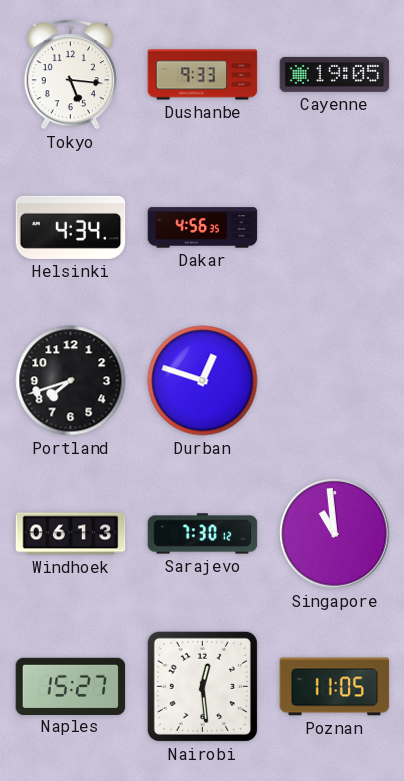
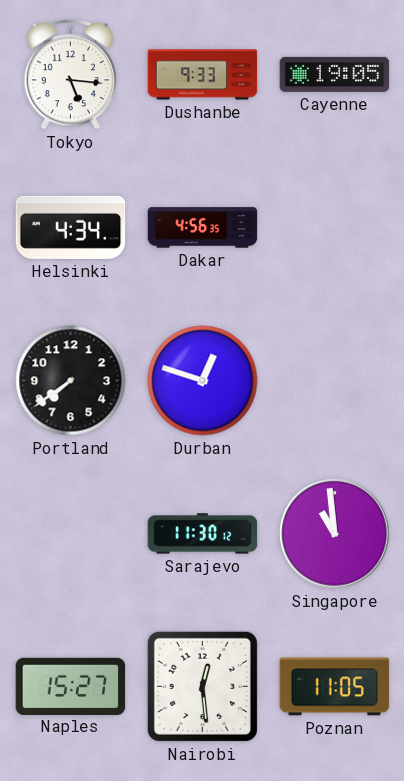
Portland: 7:42 -> 7:39 (71, 381)
Windhoek: 06:13 -> none (71, 534)
Sarajevo: 7:30 -> 11:30 (203, 534)
